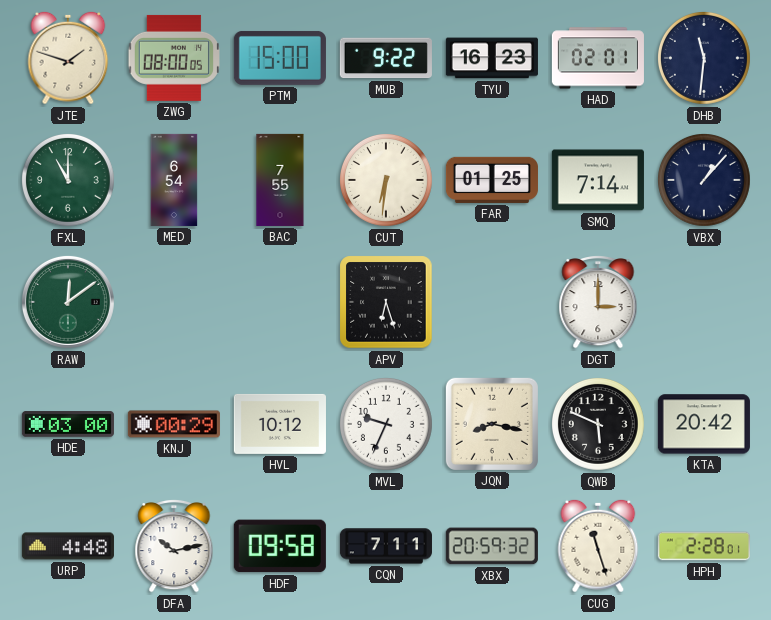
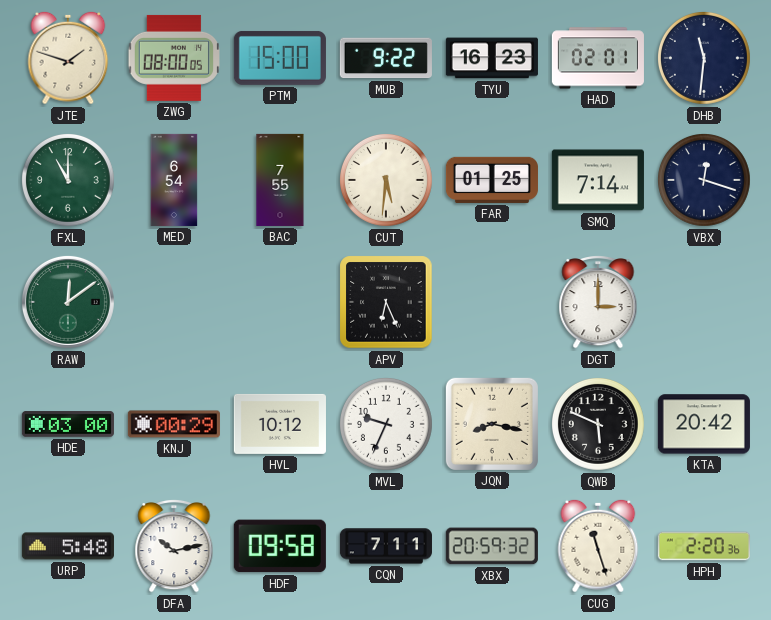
CUT: 6:31 -> 5:31 (387, 181)
VBX: 1:07 -> 12:18 (705, 181)
APV: 6:27 -> 6:26 (386, 302)
URP: 4:48 -> 5:48 (68, 546)
HPH: 2:28 -> 2:20 (704, 546)
